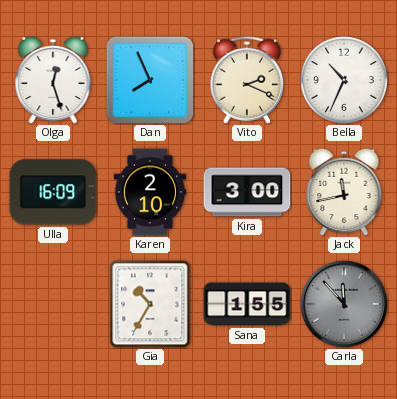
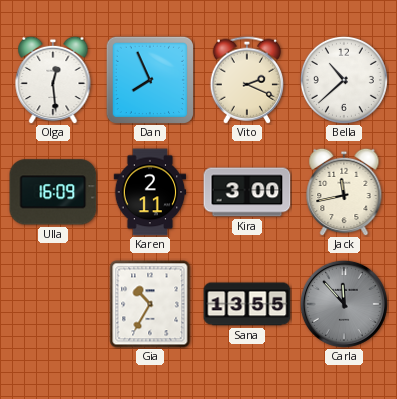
Olga: 12:27 -> 12:29 (53, 80)
Bella: 10:34 -> 10:38 (344, 80)
Karen: 2:10 -> 2:11 (150, 192)
Sana: 1:55 -> 13:55 (247, 304)
